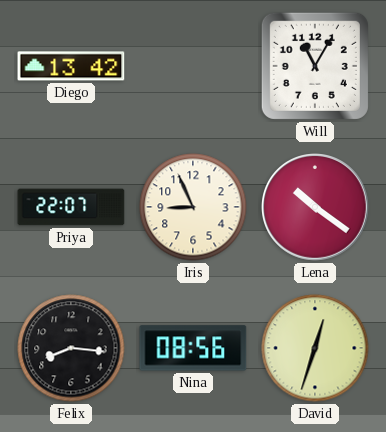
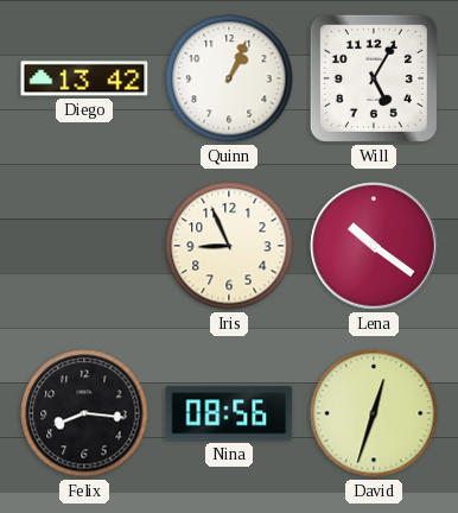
Quinn: none -> 1:04 (229, 78)
Will: 11:05 -> 5:05 (374, 78)
Priya: 22:07 -> none (71, 207)
